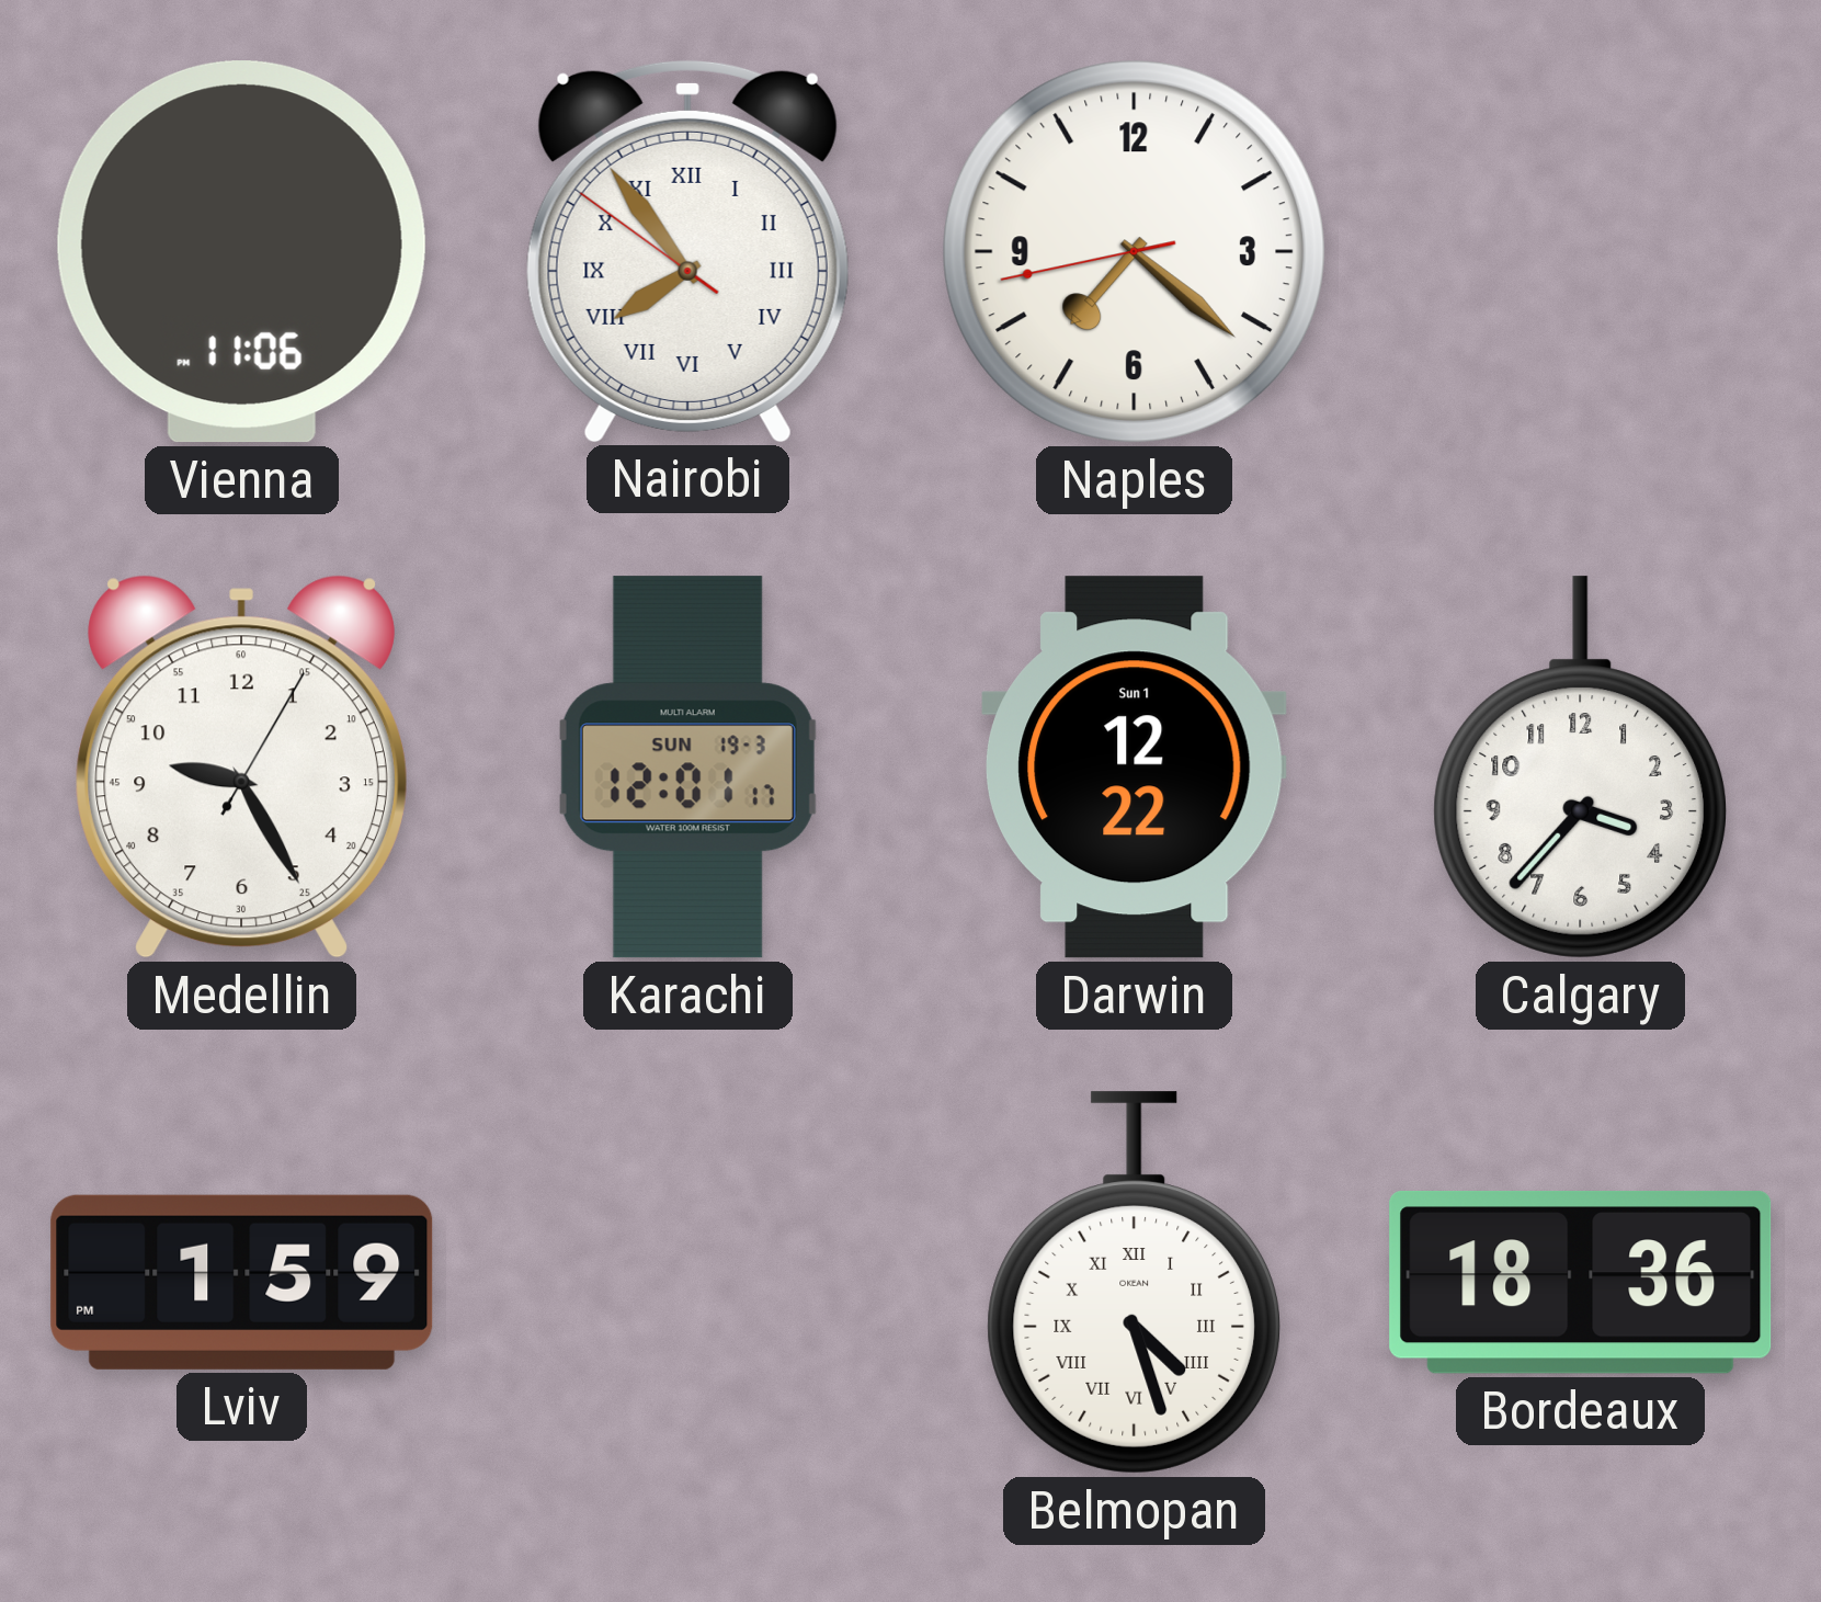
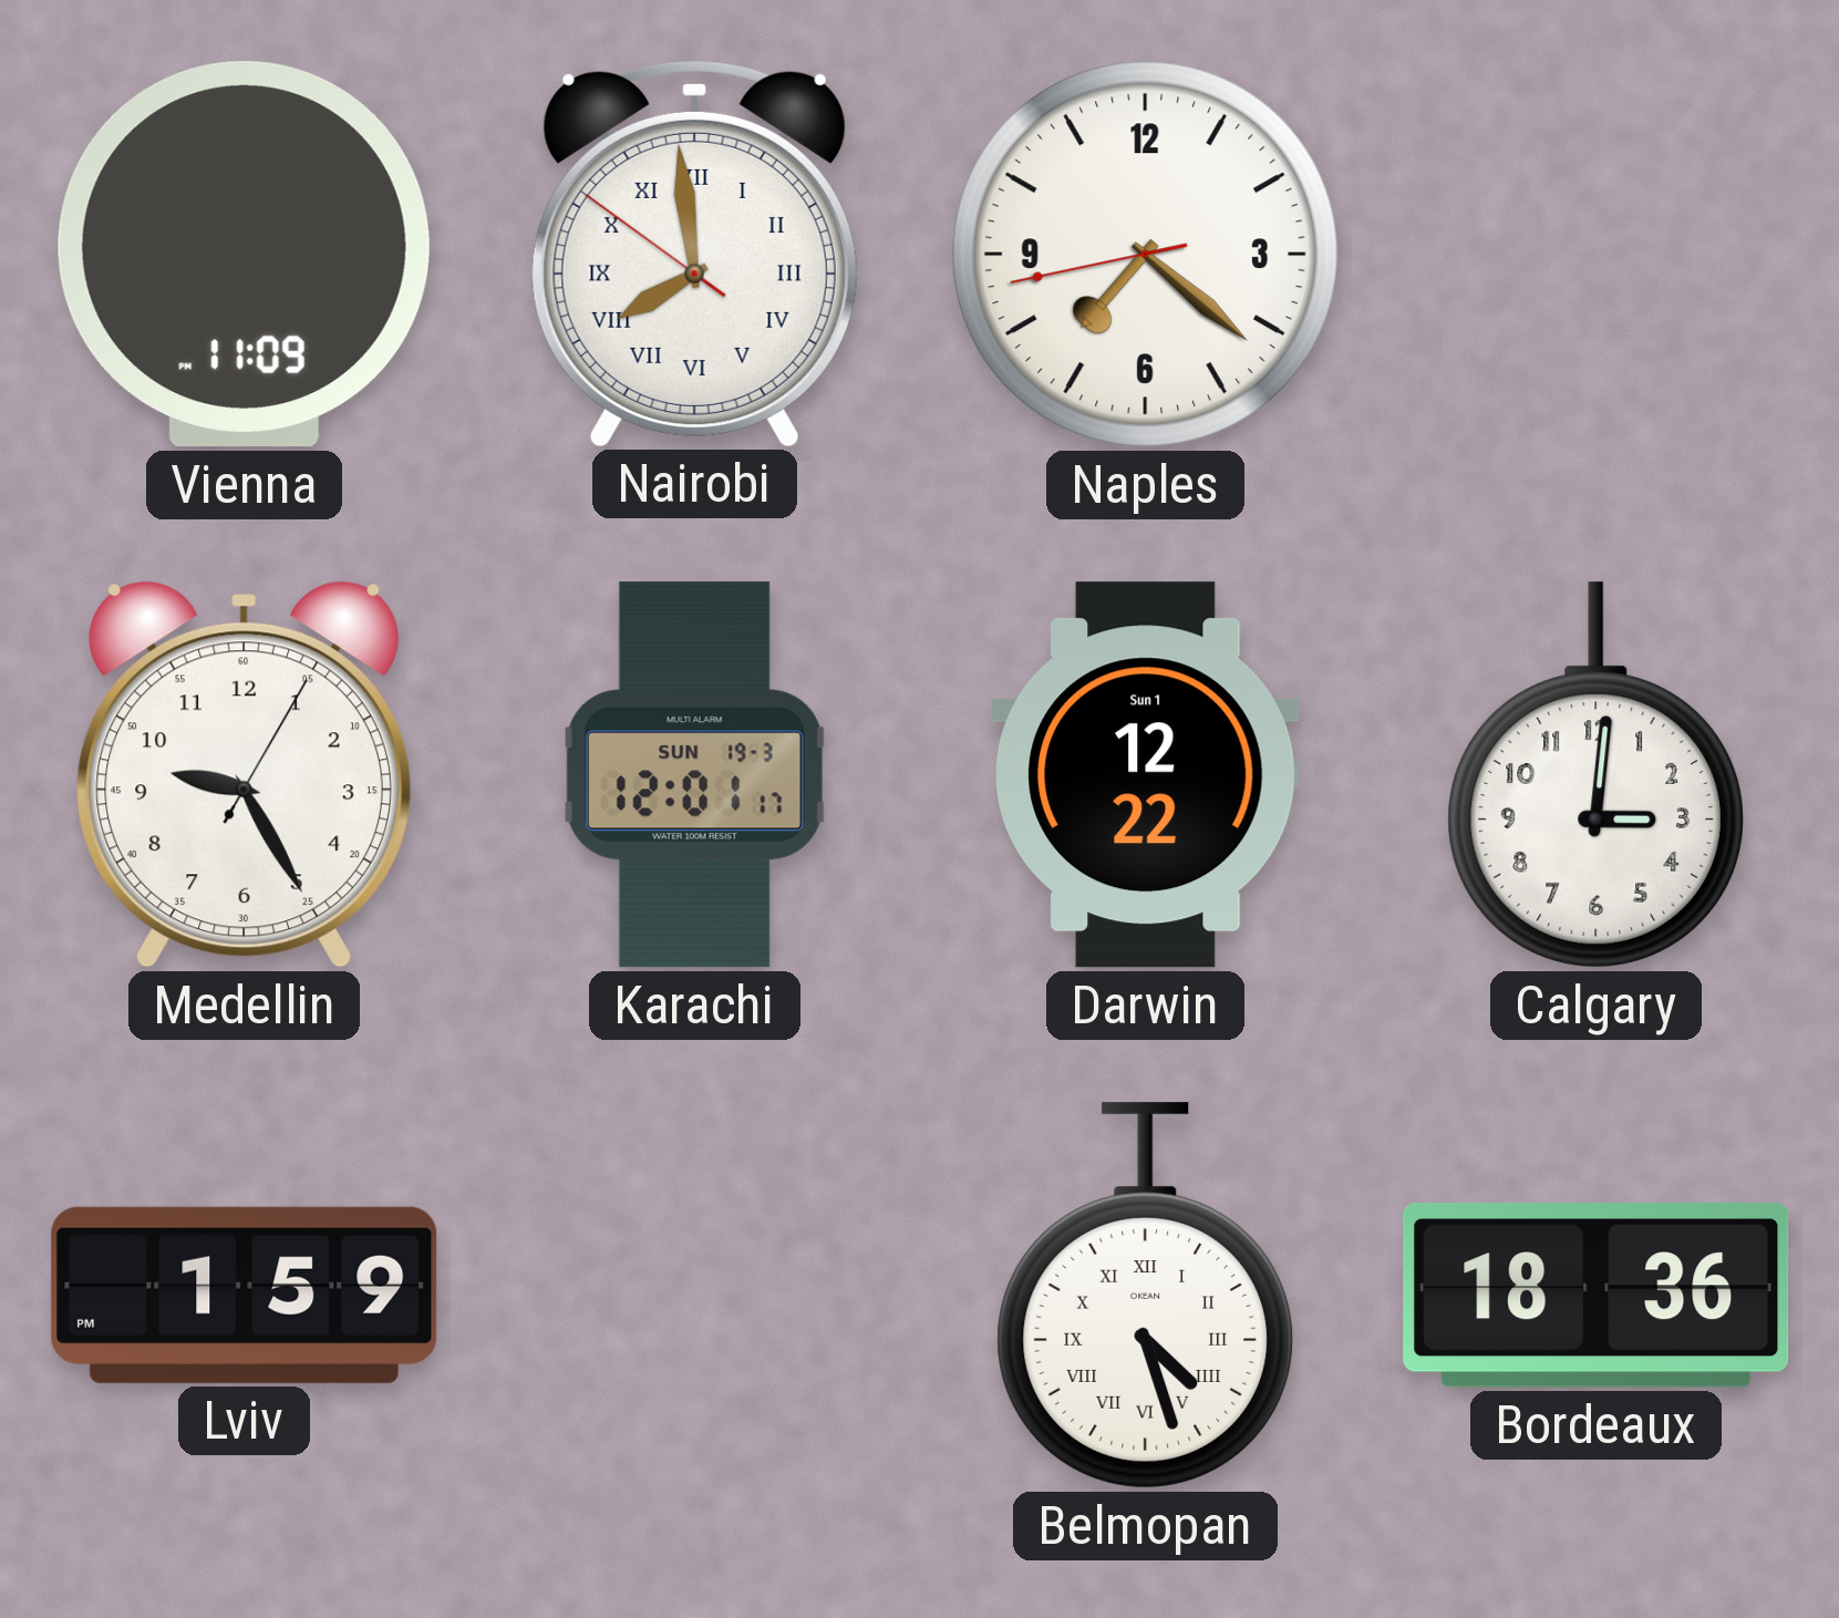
Vienna: 11:06 -> 11:09 (244, 255)
Nairobi: 7:53 -> 7:58 (694, 254)
Calgary: 3:37 -> 3:01 (1595, 775)
